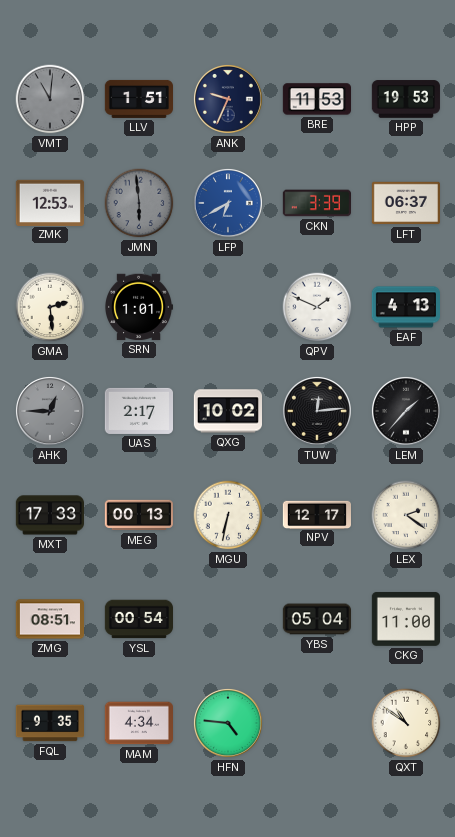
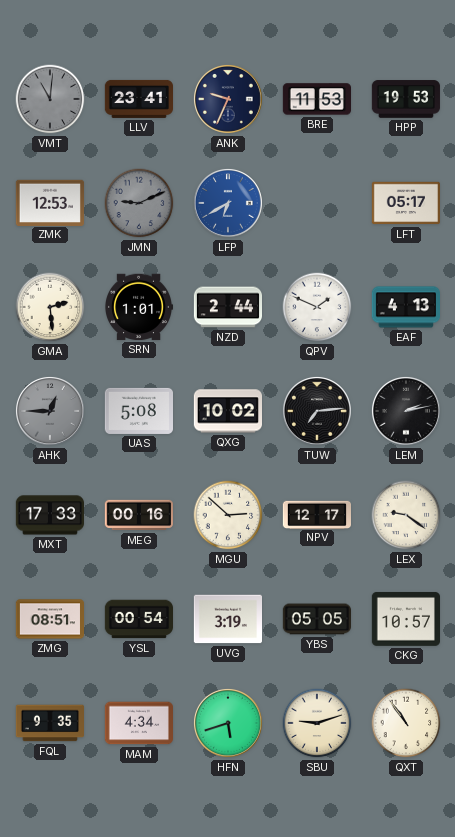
LLV: 1:51 -> 23:41 (138, 99)
JMN: 5:59 -> 9:11 (139, 203)
CKN: 3:39 -> none (316, 203)
LFT: 06:37 -> 05:17 (405, 203)
NZD: none -> 2:44 (227, 307)
UAS: 2:17 -> 5:08 (138, 411)
TUW: 12:14 -> 7:14 (317, 411)
LEM: 1:37 -> 2:13 (406, 411)
MEG: 00:13 -> 00:16 (138, 515)
MGU: 6:32 -> 2:52 (228, 515)
LEX: 2:21 -> 9:21 (406, 515)
UVG: none -> 3:19 (227, 619)
YBS: 05:04 -> 05:05 (316, 619)
CKG: 11:00 -> 10:57 (405, 619)
HFN: 4:46 -> 5:42 (228, 723)
SBU: none -> 9:12 (317, 723)
QXT: 10:51 -> 10:54 (406, 723)
